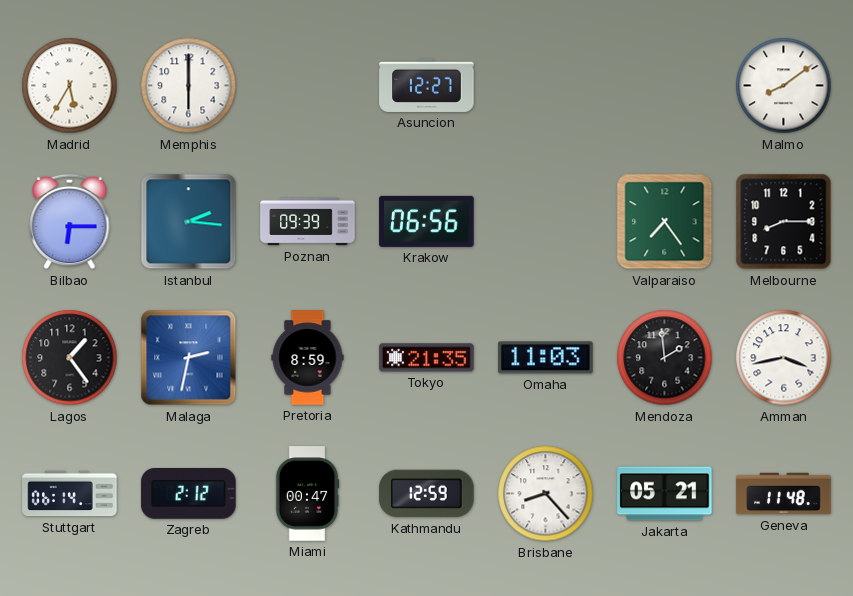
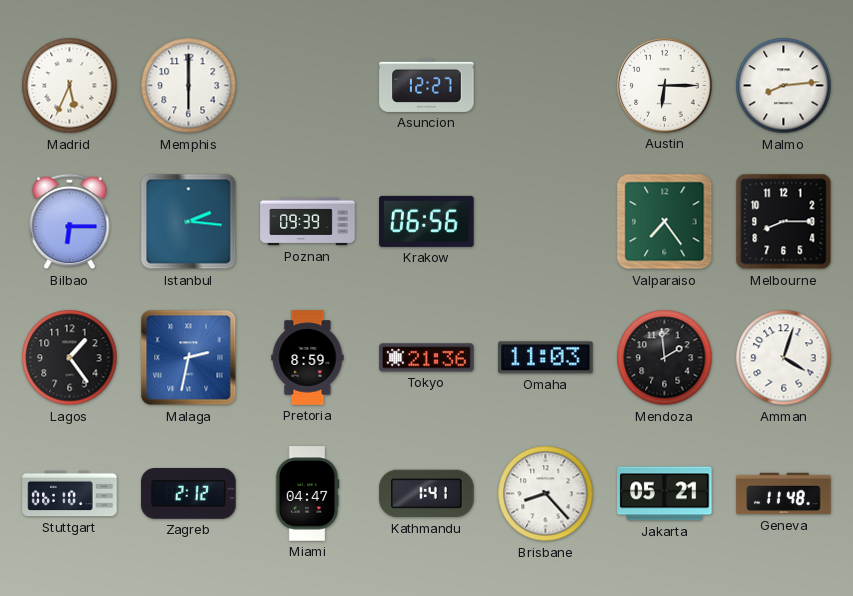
Madrid: 5:35 -> 5:34 (70, 86)
Austin: none -> 6:15 (665, 86)
Malmo: 8:09 -> 8:14 (784, 86)
Tokyo: 21:35 -> 21:36 (427, 358)
Amman: 3:43 -> 4:03 (784, 358)
Stuttgart: 06:14 -> 06:10 (70, 494)
Miami: 00:47 -> 04:47 (307, 494)
Kathmandu: 12:59 -> 1:41 (427, 494)
